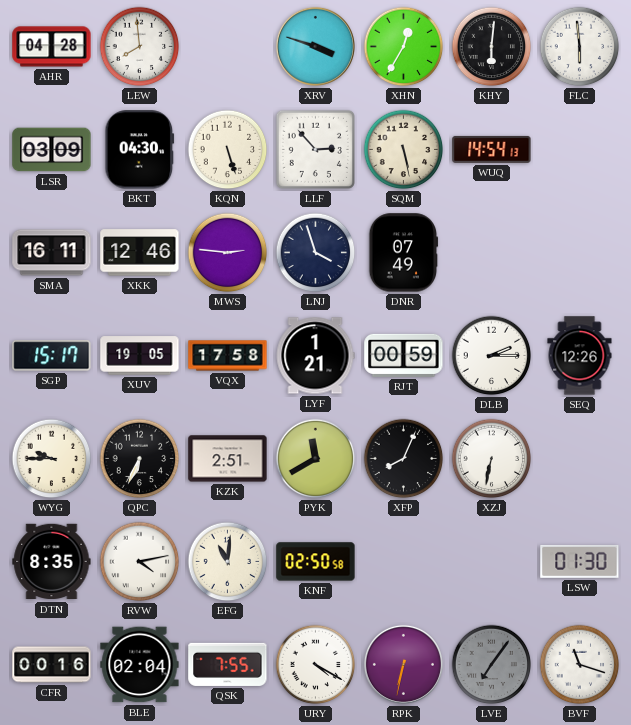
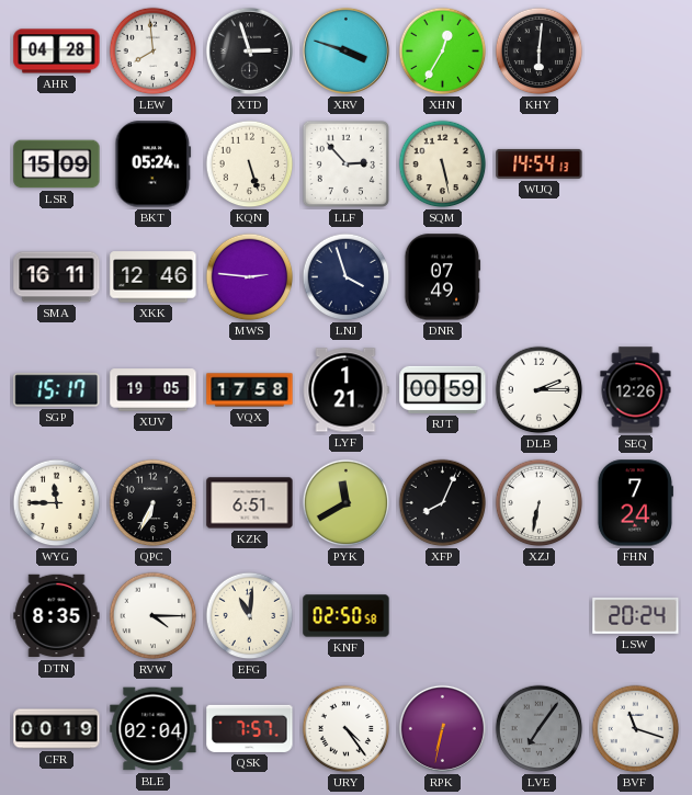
XTD: none -> 2:57 (249, 50)
FLC: 5:59 -> none (580, 47)
LSR: 03:09 -> 15:09 (57, 164)
BKT: 04:30 -> 05:24 (154, 164)
WYG: 9:45 -> 11:45 (57, 503)
KZK: 2:51 -> 6:51 (250, 503)
FHN: none -> 7:24 (635, 503)
RVW: 4:13 -> 4:15 (154, 616)
LSW: 01:30 -> 20:24 (636, 615)
CFR: 00:16 -> 00:19 (57, 729)
QSK: 7:55 -> 7:57 (250, 728)
URY: 4:20 -> 4:24 (347, 729)
